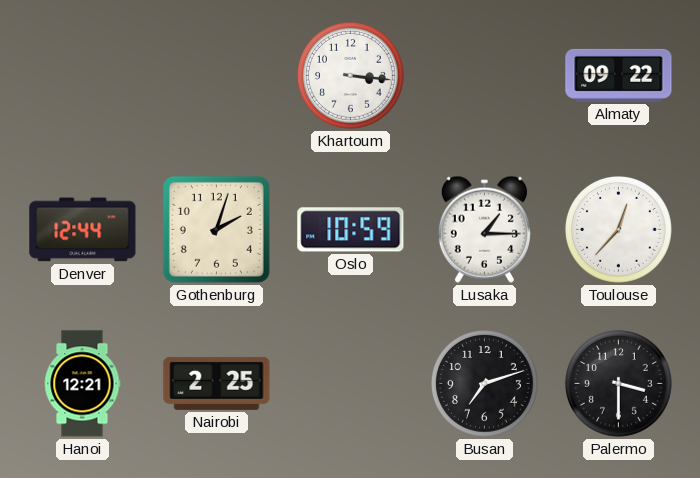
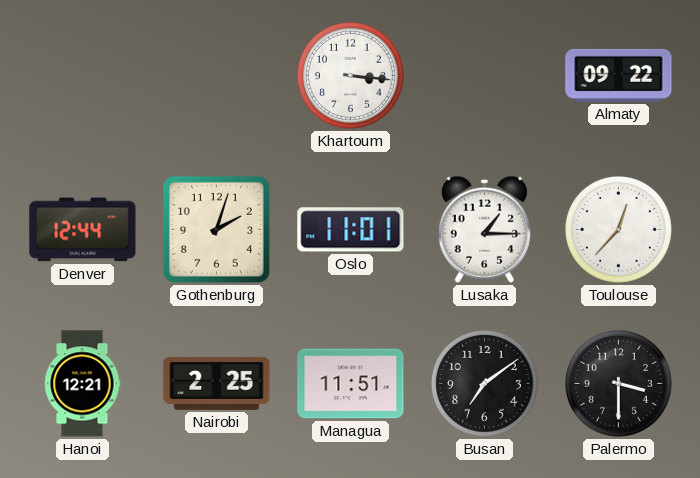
Oslo: 10:59 -> 11:01 (351, 230)
Managua: none -> 11:51 (351, 384)
Busan: 7:12 -> 7:09 (484, 383)
